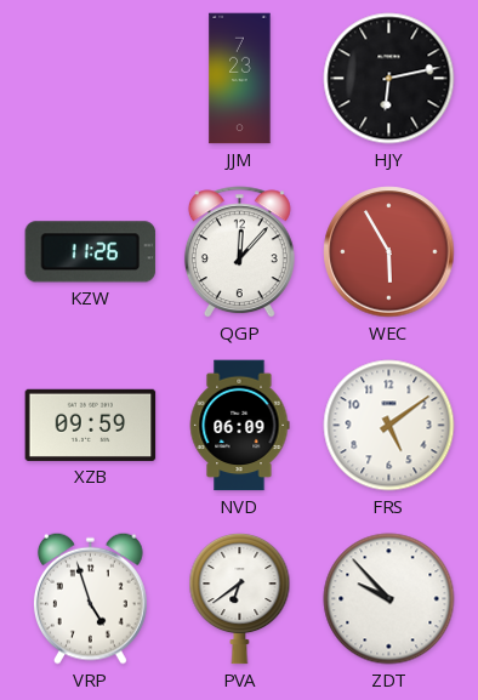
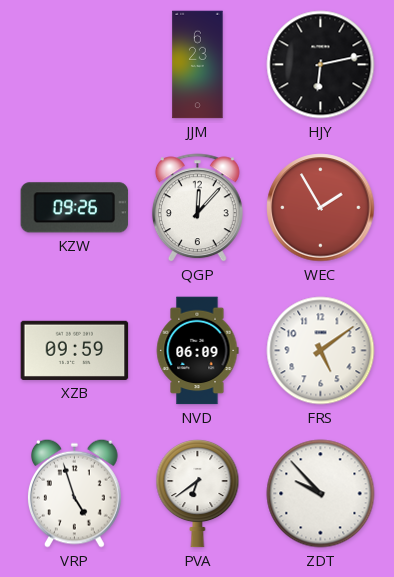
JJM: 7:23 -> 6:23 (198, 65)
KZW: 11:26 -> 09:26 (75, 208)
WEC: 5:55 -> 1:55 (321, 208)
